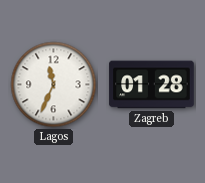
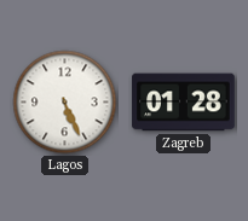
Lagos: 11:34 -> 5:26 (65, 103)
